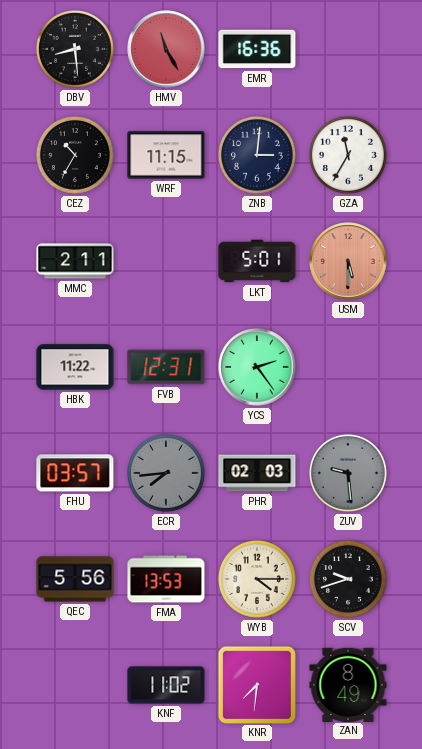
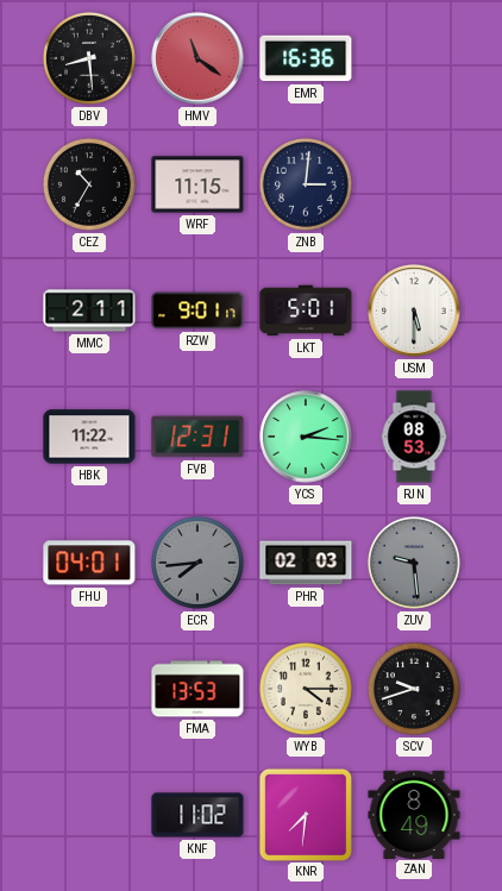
HMV: 11:25 -> 11:21 (197, 58)
GZA: 11:35 -> none (348, 155)
RZW: none -> 9:01 (197, 310)
USM dial: salmon -> white (414, 310)
YCS: 2:24 -> 2:16 (306, 437)
RJN: none -> 08:53 (414, 437)
FHU: 03:57 -> 04:01 (89, 563)
QEC: 5:56 -> none (75, 579)
